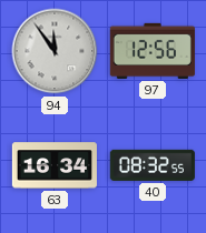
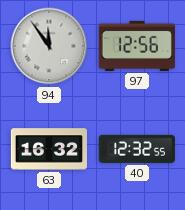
63: 16:34 -> 16:32 (49, 149)
40: 08:32 -> 12:32 (137, 149)
